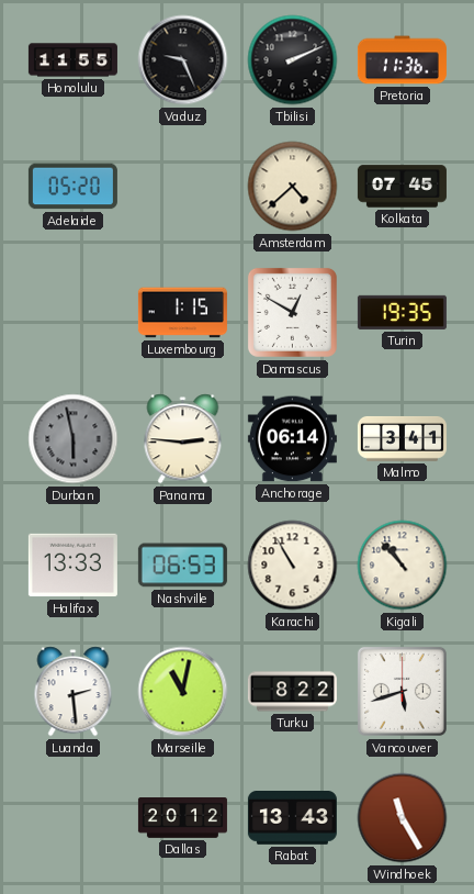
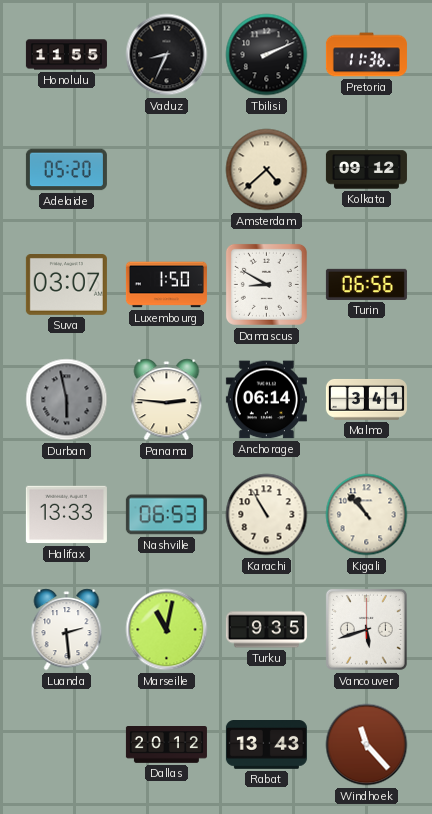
Vaduz: 9:26 -> 8:34 (167, 55)
Kolkata: 07:45 -> 09:12 (366, 170)
Suva: none -> 03:07 (66, 285)
Luxembourg: 1:15 -> 1:50 (166, 285)
Damascus: 12:50 -> 8:50 (266, 284)
Turin: 19:35 -> 06:56 (366, 284)
Turku: 8:22 -> 9:35 (266, 630)
Windhoek: 11:25 -> 11:23 (367, 745)
